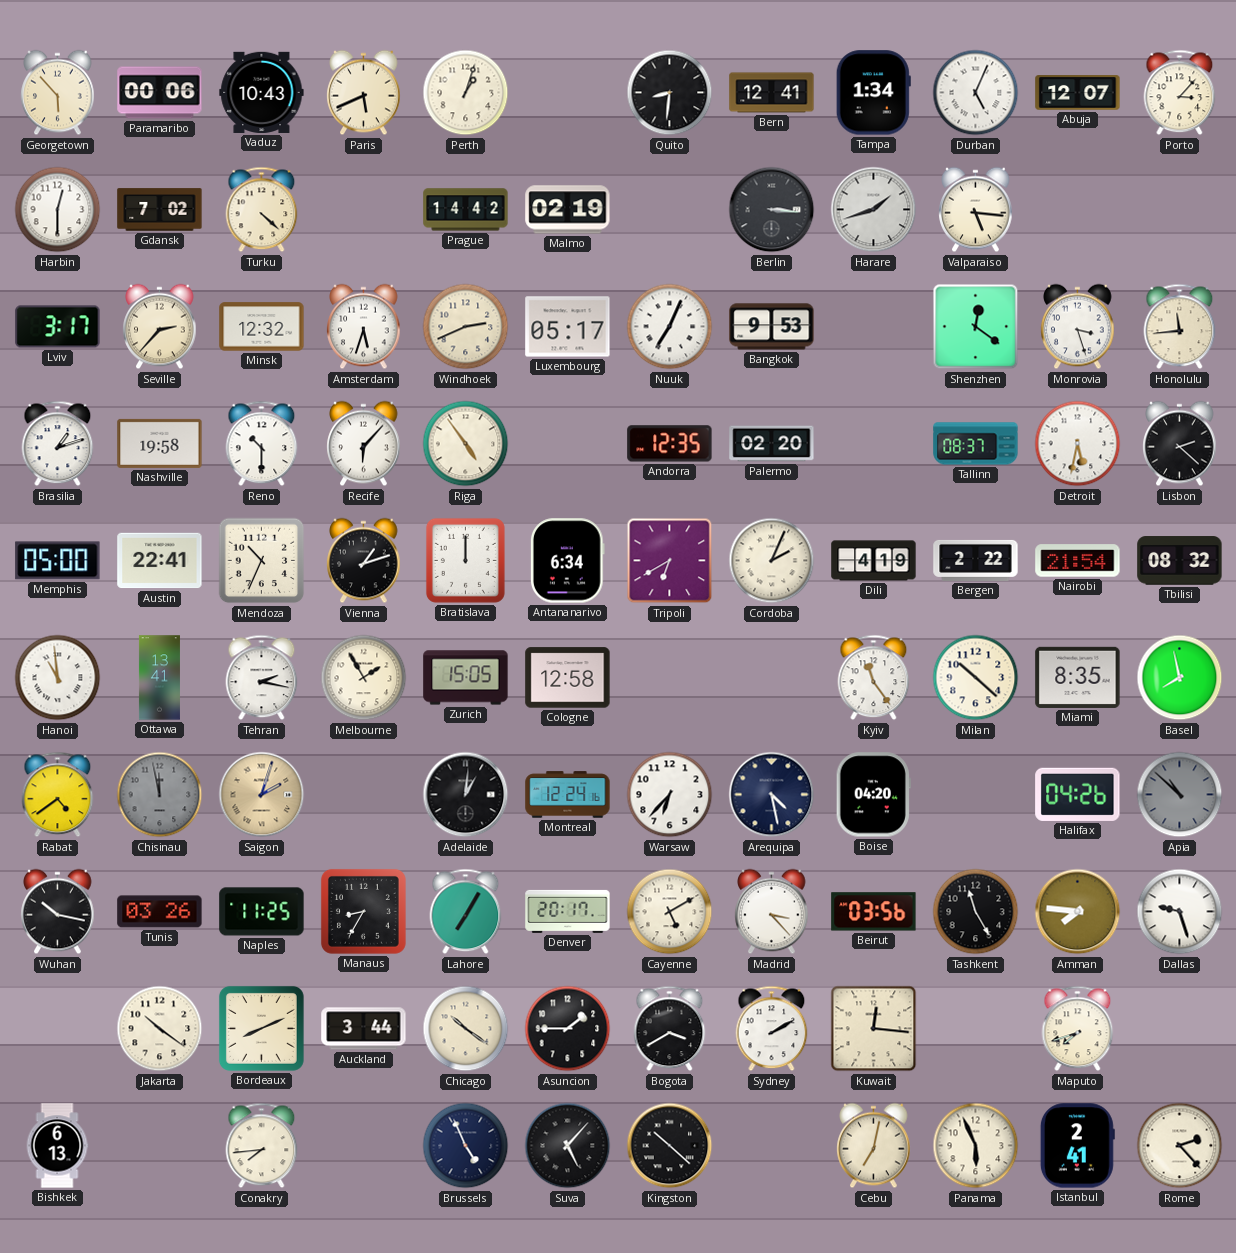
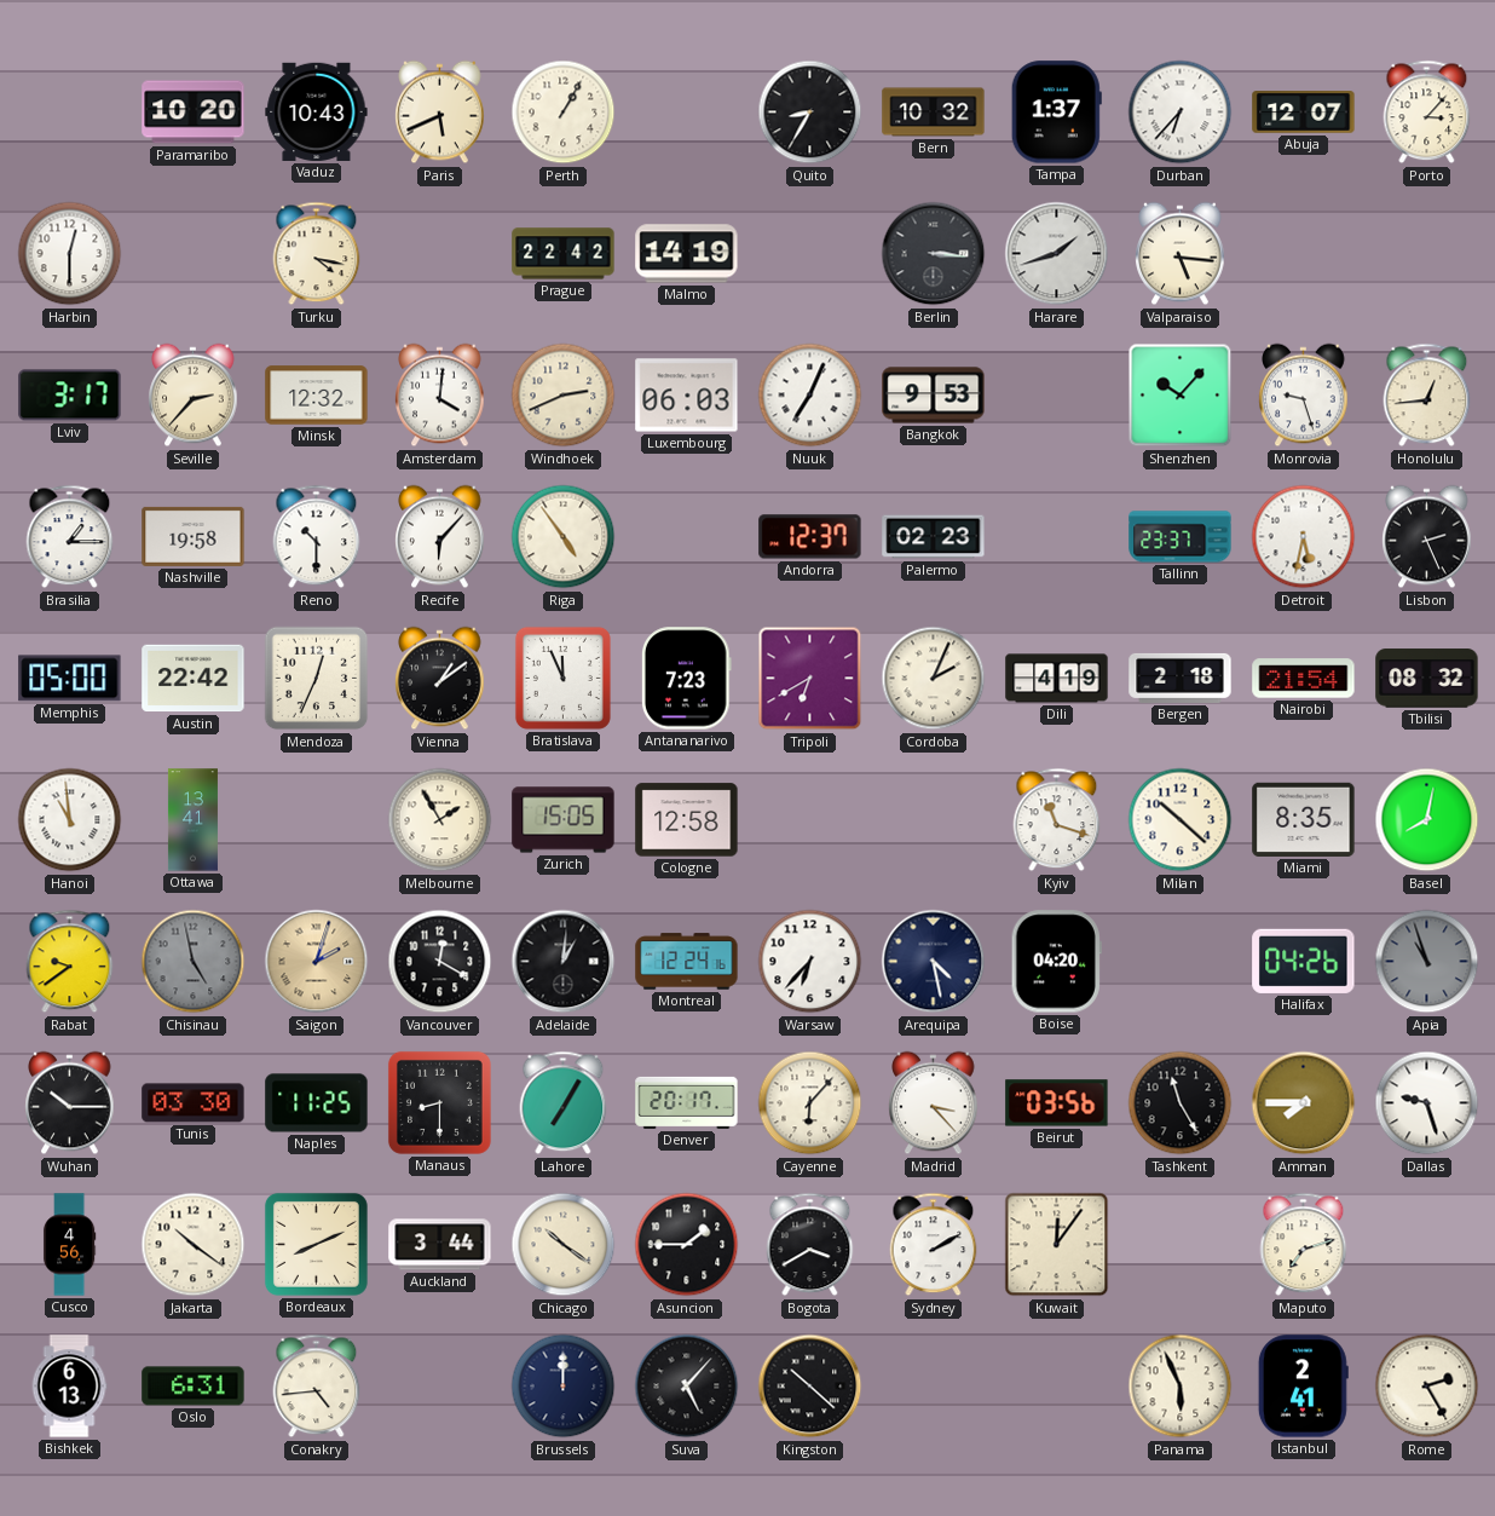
Georgetown: 5:53 -> none (58, 93)
Paramaribo: 00:06 -> 10:20 (194, 113)
Perth: 1:03 -> 1:05 (564, 113)
Quito: 8:31 -> 8:35 (810, 113)
Bern: 12:41 -> 10:32 (934, 113)
Tampa: 1:34 -> 1:37 (1056, 113)
Durban: 5:04 -> 6:37 (1181, 113)
Gdansk: 7:02 -> none (160, 210)
Turku: 4:22 -> 4:17 (317, 254)
Prague: 14:42 -> 22:42 (564, 254)
Malmo: 02:19 -> 14:19 (687, 254)
Amsterdam: 5:33 -> 4:01 (440, 396)
Luxembourg: 05:17 -> 06:03 (687, 396)
Shenzhen: 12:21 -> 10:07 (1181, 396)
Monrovia: 3:27 -> 9:27 (1304, 396)
Honolulu: 11:44 -> 12:44 (1427, 396)
Brasilia: 1:12 -> 1:15 (70, 537)
Andorra: 12:35 -> 12:37 (810, 537)
Palermo: 02:20 -> 02:23 (934, 537)
Tallinn: 08:37 -> 23:37 (1181, 537)
Lisbon: 2:22 -> 2:26 (1427, 537)
Austin: 22:41 -> 22:42 (194, 679)
Mendoza: 10:34 -> 12:34 (317, 679)
Vienna: 1:12 -> 1:09 (440, 679)
Bratislava: 12:00 -> 11:56 (562, 678)
Antananarivo: 6:34 -> 7:23 (686, 679)
Bergen: 2:22 -> 2:18 (1181, 678)
Tehran: 2:17 -> none (262, 678)
Kyiv: 11:24 -> 11:18 (1057, 820)
Basel: 7:58 -> 8:02 (1427, 820)
Rabat: 4:39 -> 9:39 (70, 962)
Chisinau: 11:58 -> 4:58 (194, 962)
Vancouver: none -> 12:20 (440, 962)
Apia: 10:52 -> 10:57 (1427, 962)
Wuhan: 10:17 -> 10:15 (70, 1103)
Tunis: 03:26 -> 03:30 (194, 1103)
Manaus: 8:35 -> 8:30 (439, 1102)
Cayenne: 5:10 -> 6:07 (810, 1103)
Amman: 7:46 -> 7:45 (1304, 1103)
Cusco: none -> 4:56 (69, 1245)
Kuwait: 12:16 -> 12:06 (1057, 1245)
Maputo: 7:42 -> 7:12 (1304, 1245)
Oslo: none -> 6:31 (194, 1387)
Conakry: 7:44 -> 4:44 (317, 1387)
Brussels: 4:56 -> 12:00 (564, 1387)
Cebu: 7:02 -> none (874, 1146)
Rome: 2:23 -> 2:25 (1427, 1387)
